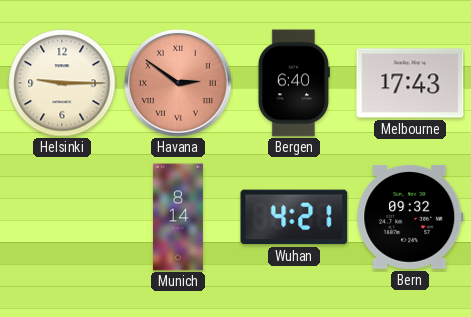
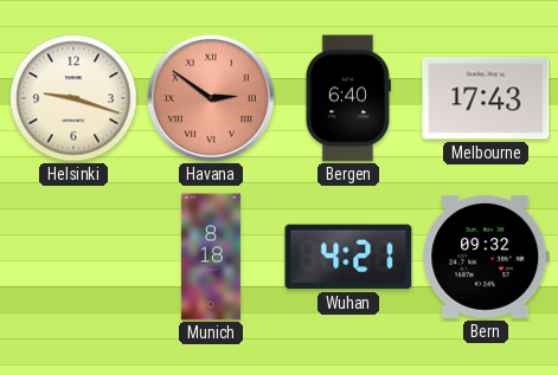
Helsinki: 9:15 -> 9:18 (73, 98)
Munich: 8:14 -> 8:18 (211, 257)
